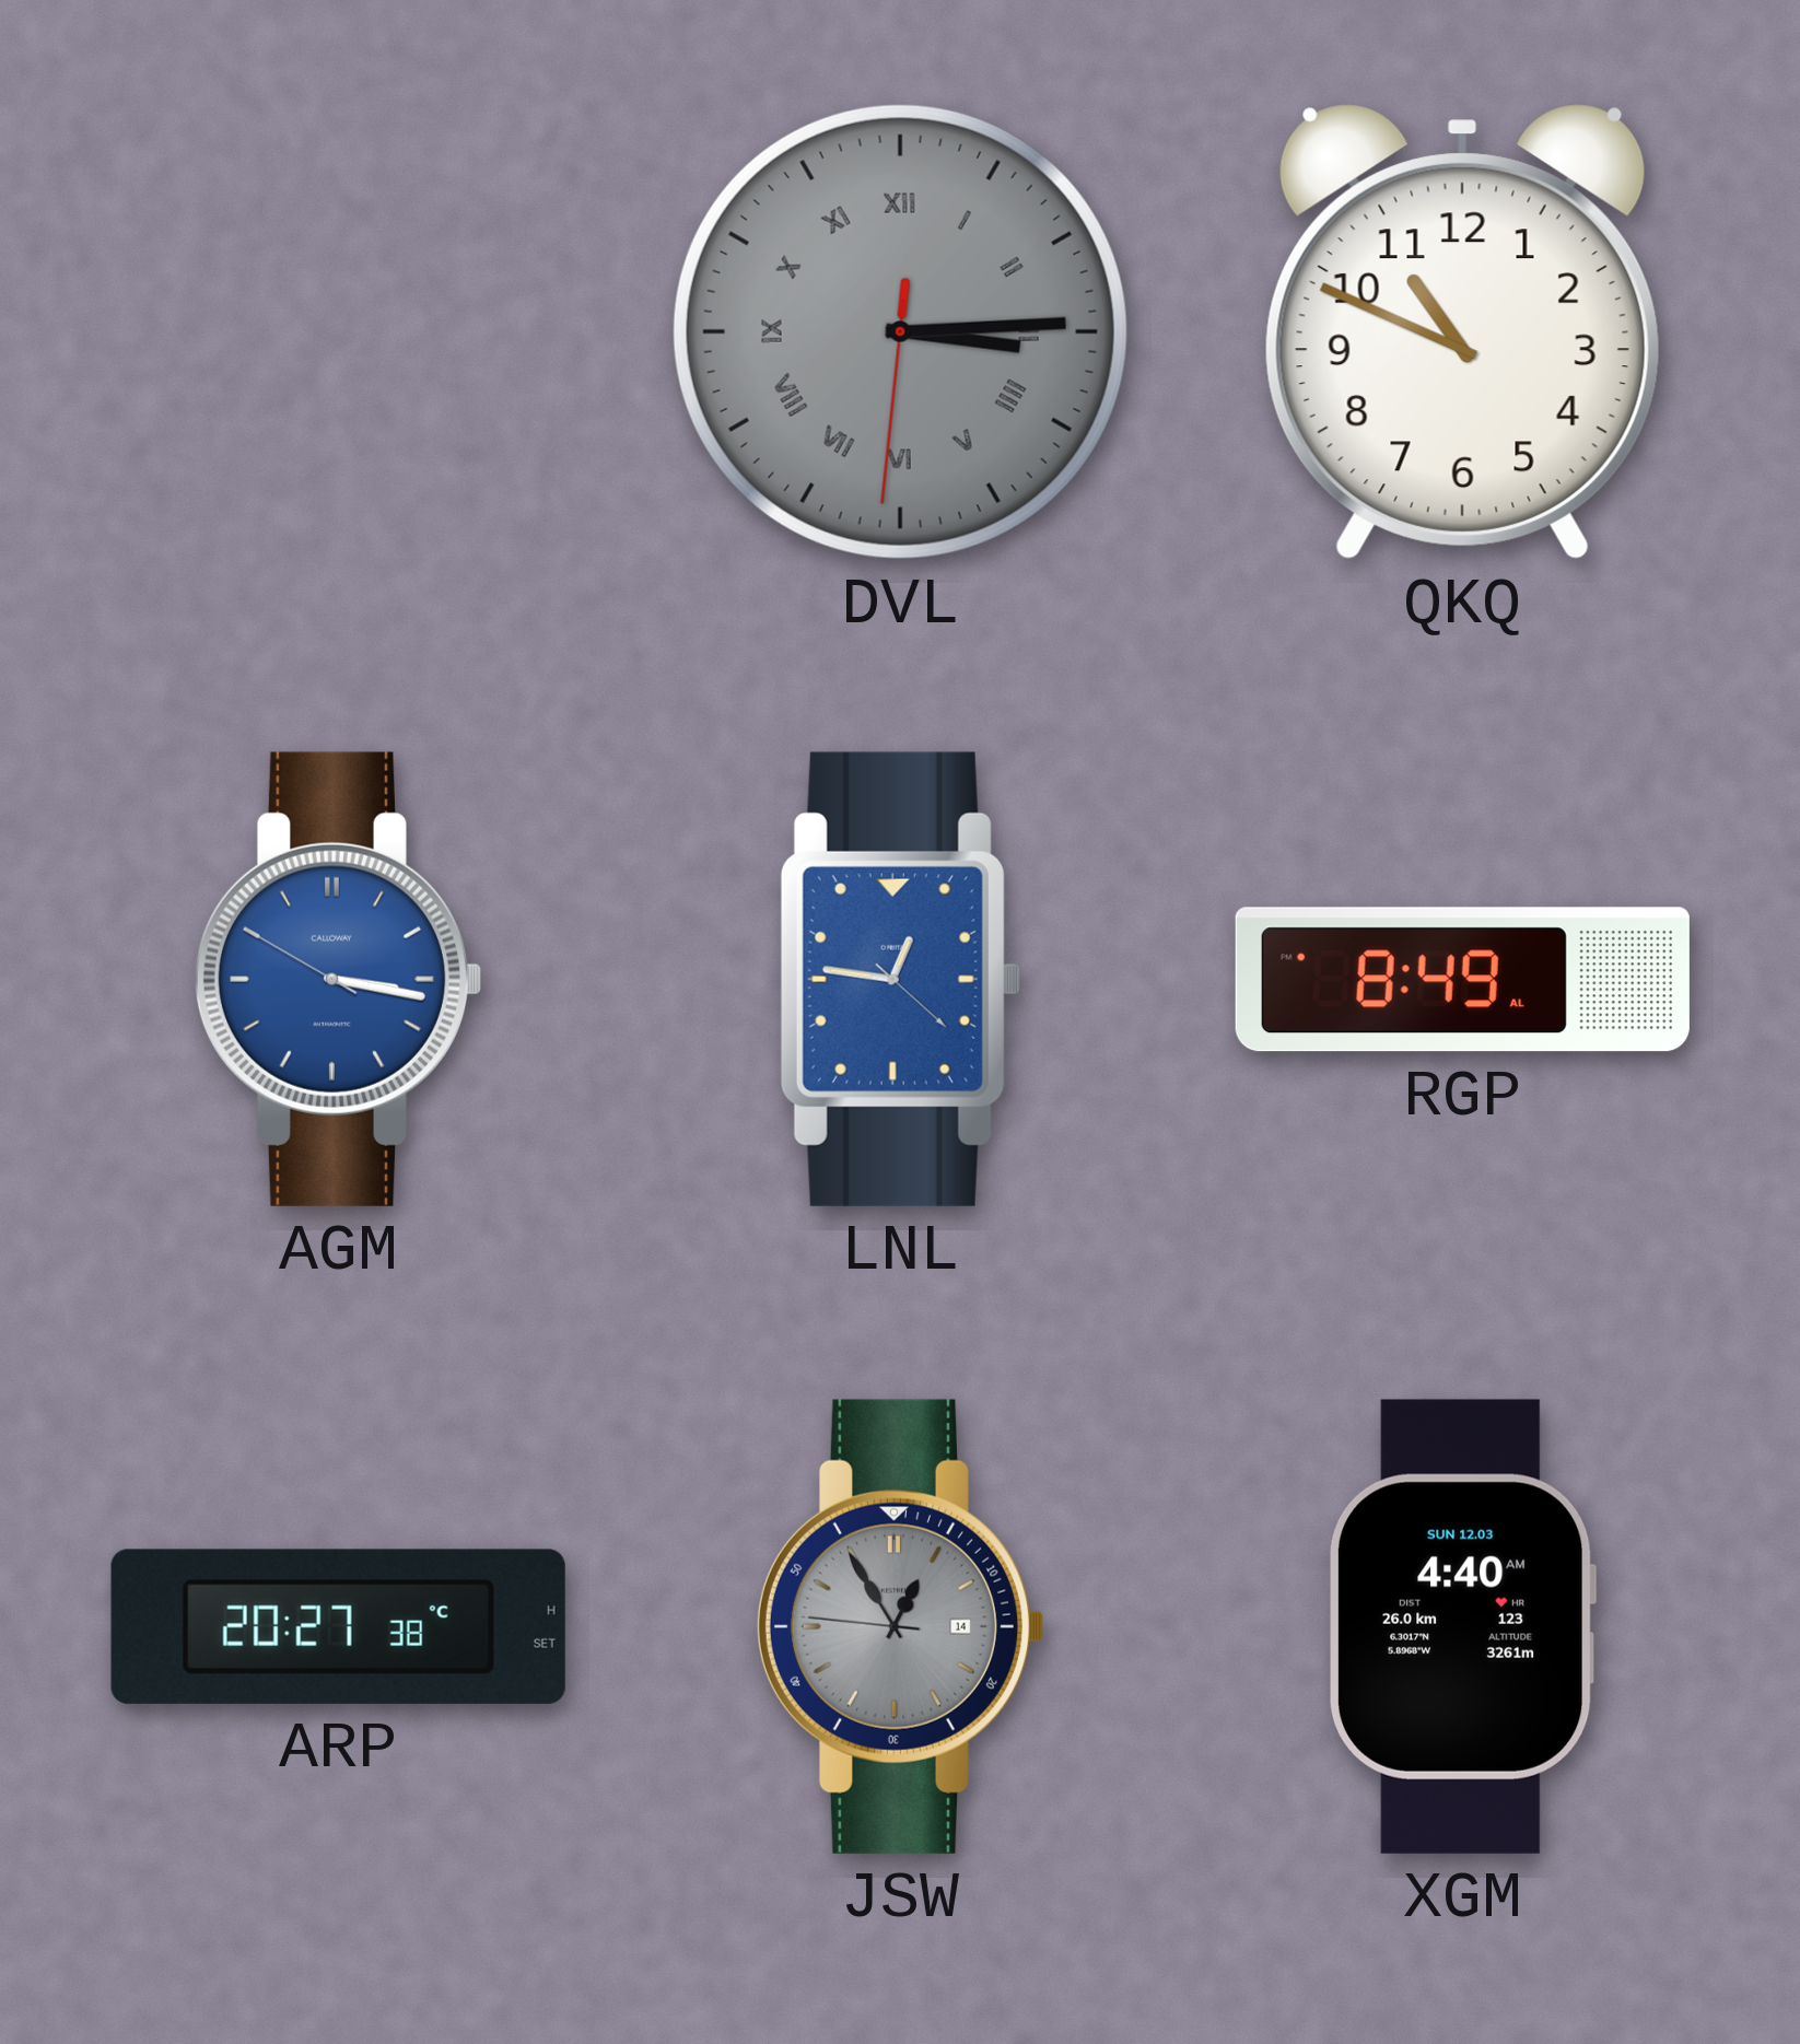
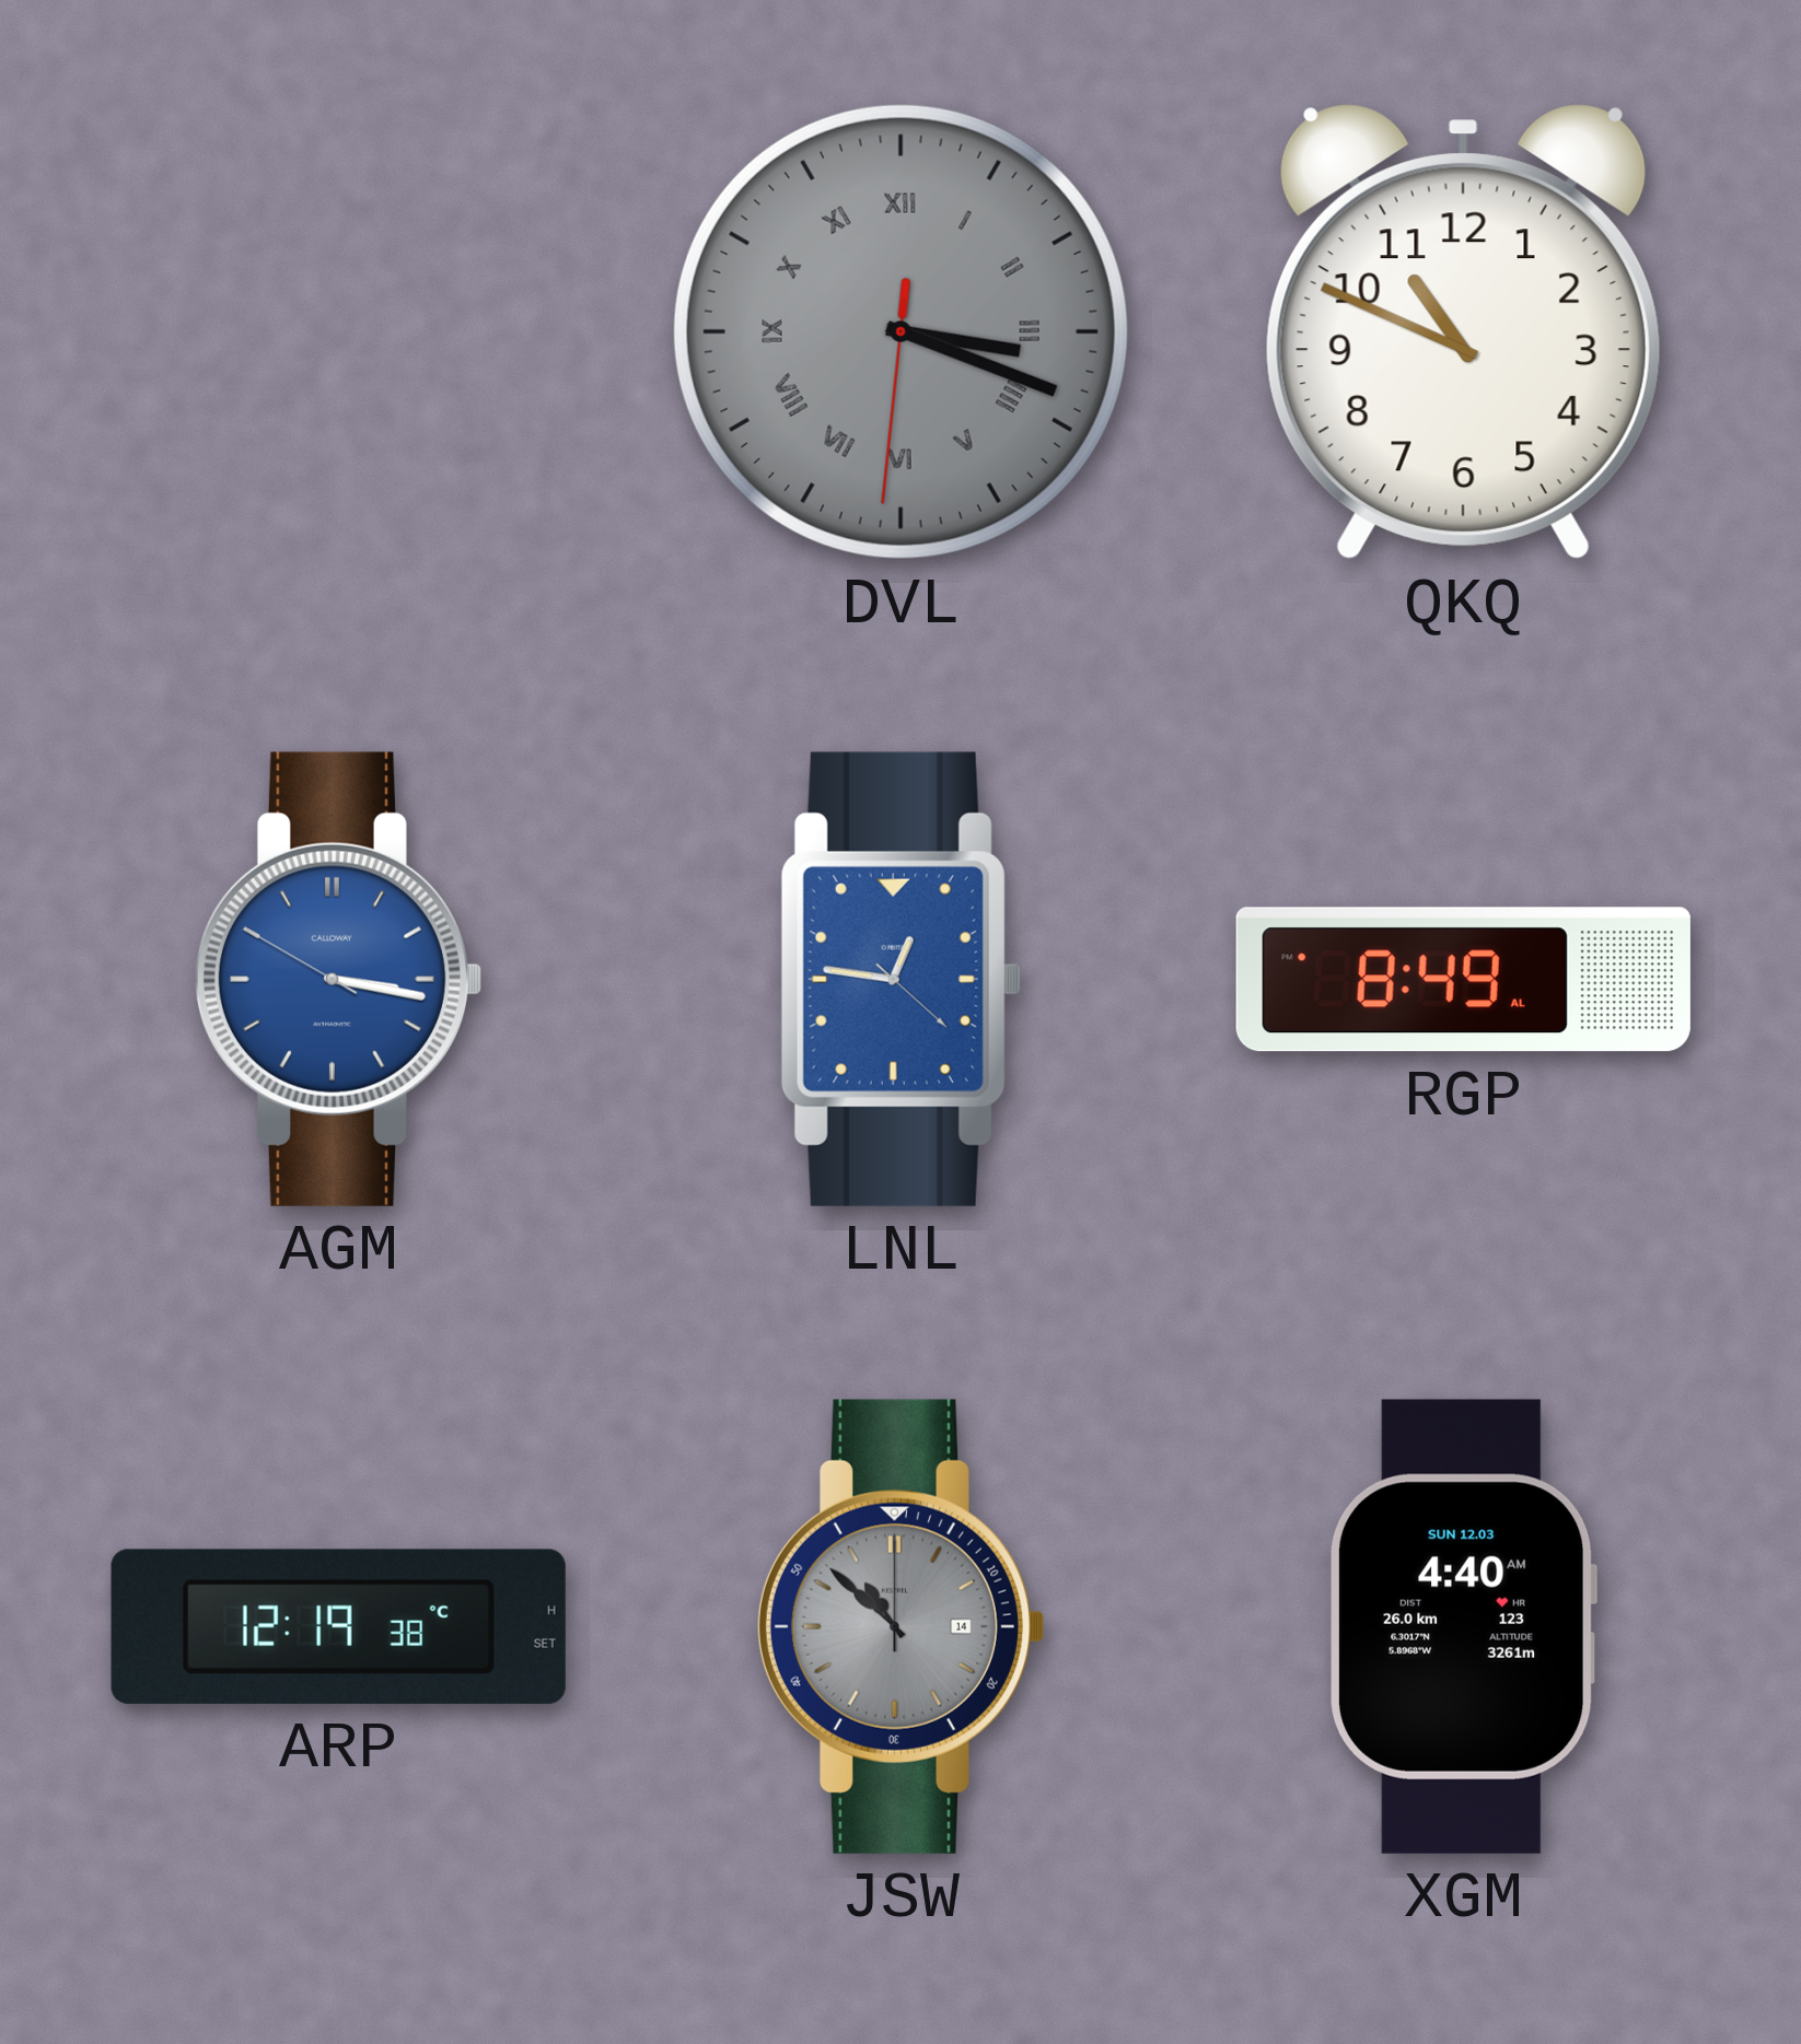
DVL: 3:14 -> 3:18 (900, 331)
ARP: 20:27 -> 12:19 (338, 1626)
JSW: 12:54 -> 10:52 (899, 1626)
